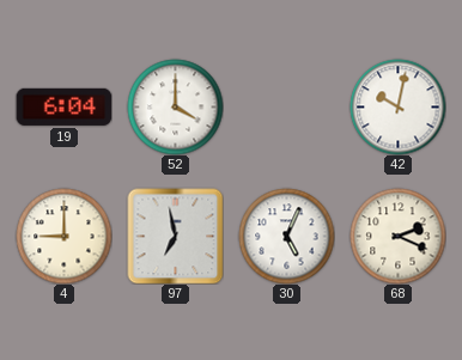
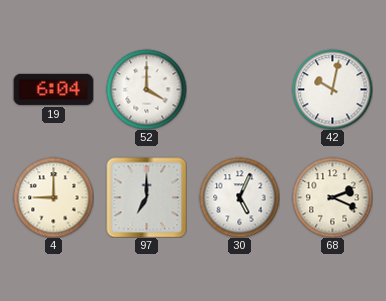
97: 6:58 -> 7:00 (146, 197)
